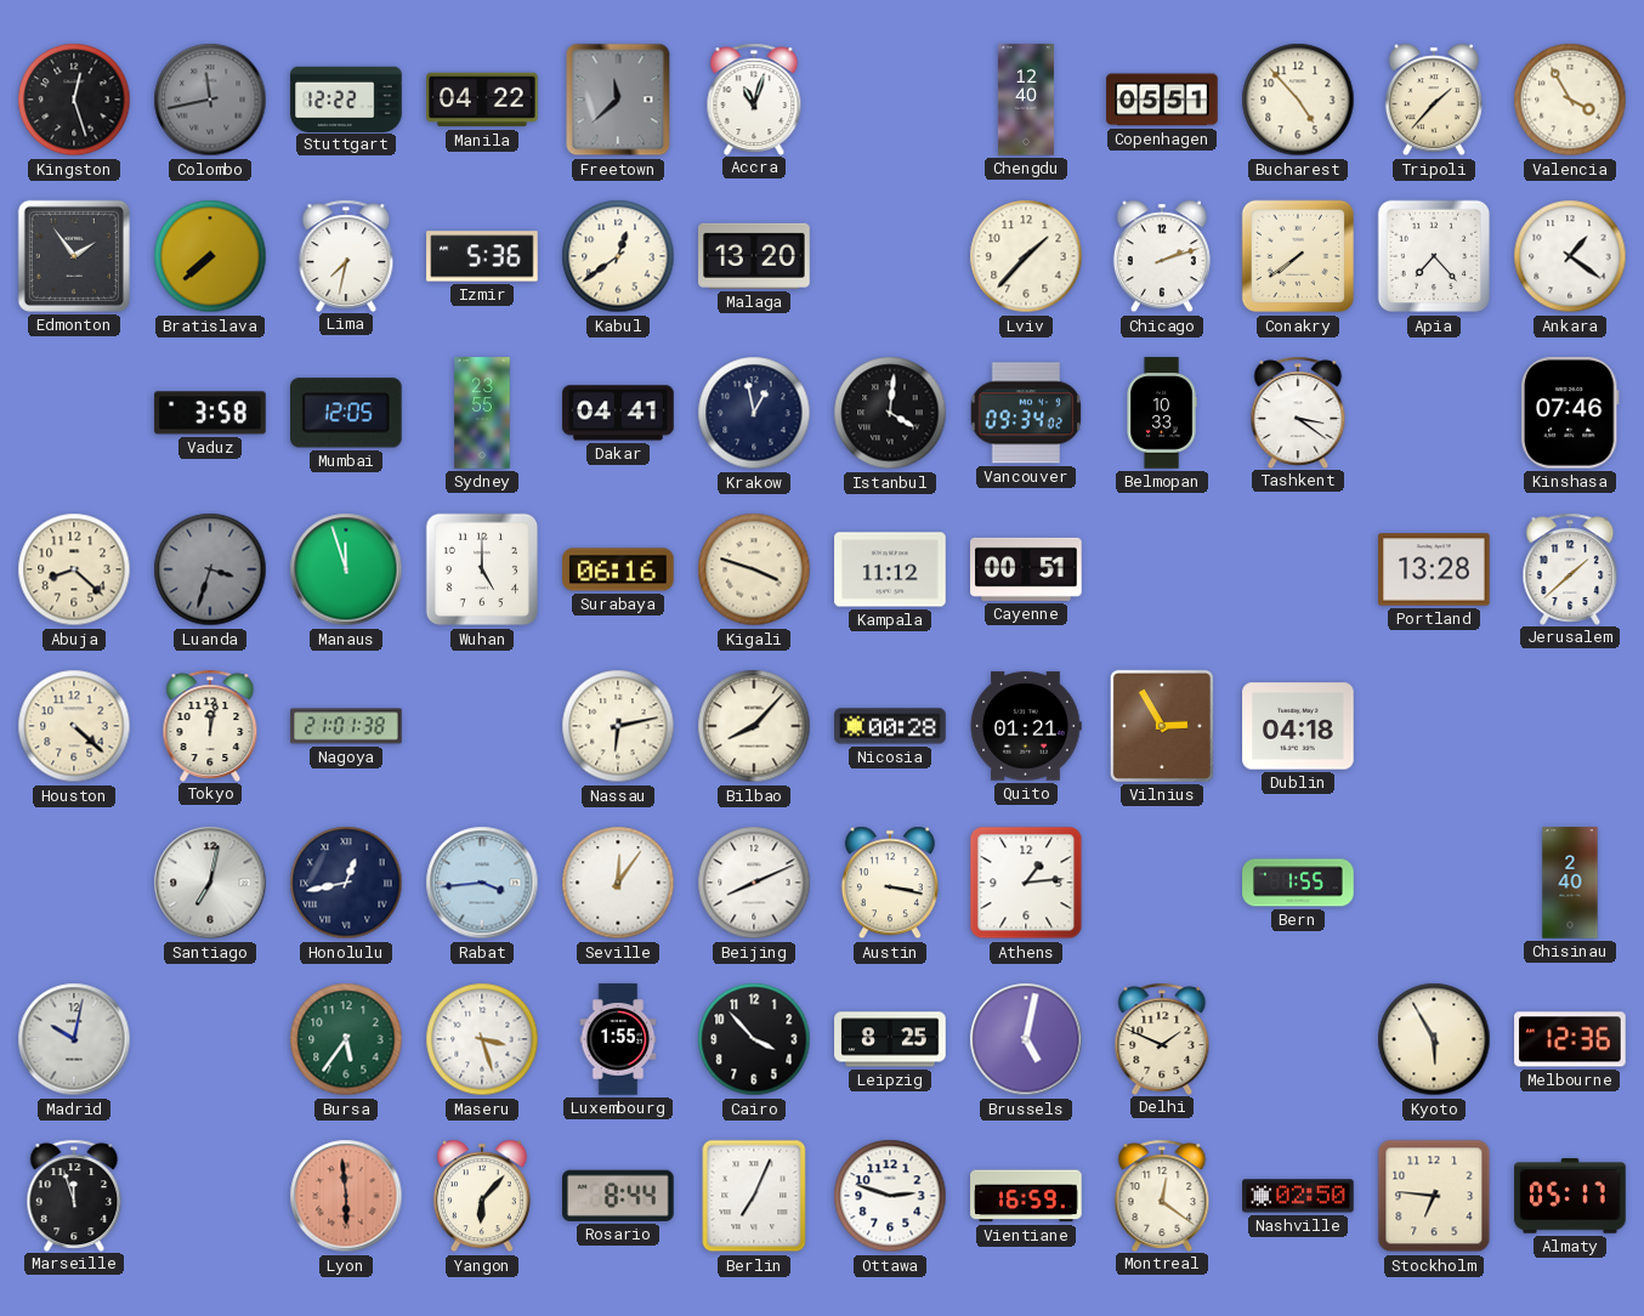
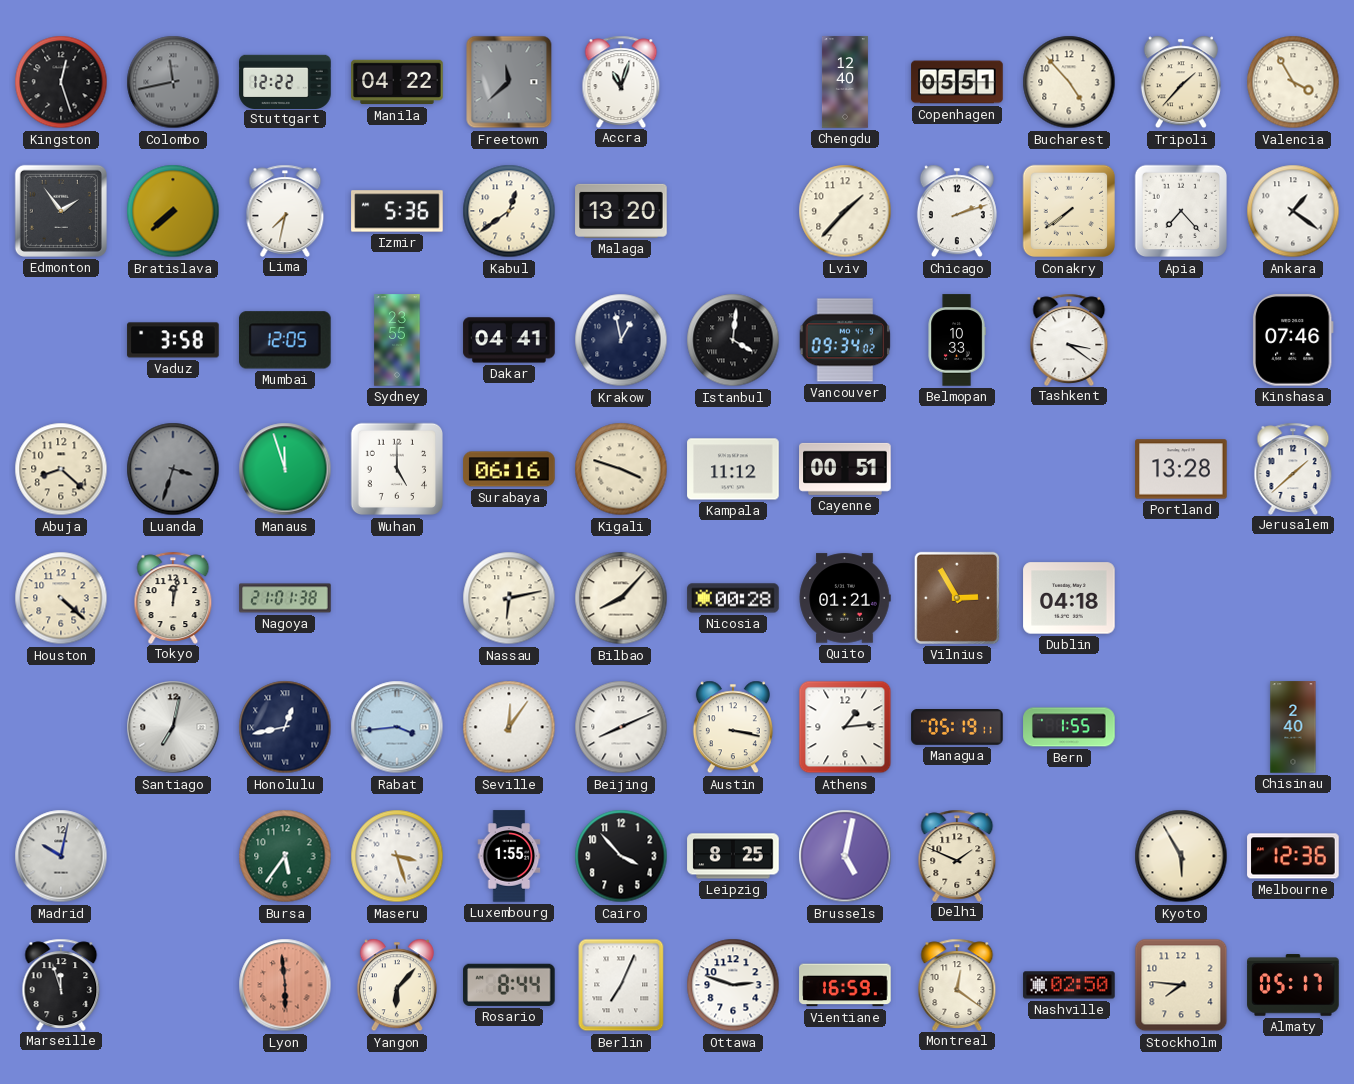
Managua: none -> 05:19 (957, 728)
Stockholm: 6:46 -> 7:46 (1181, 985)
